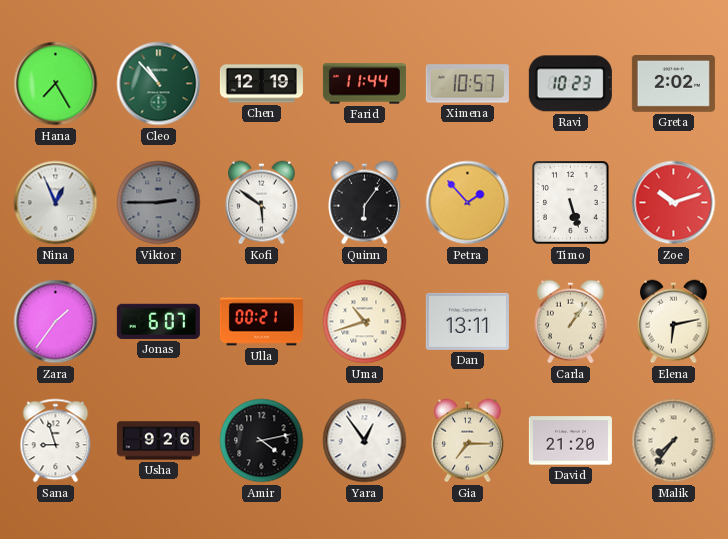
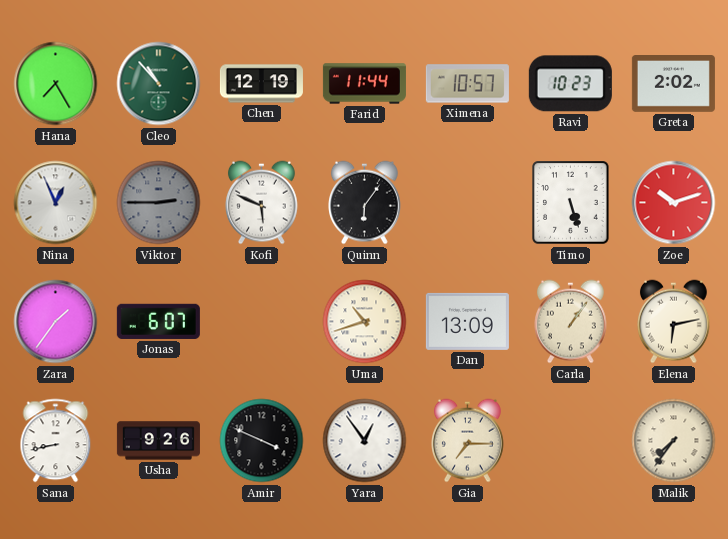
Kofi: 5:51 -> 5:49 (262, 203)
Petra: 1:53 -> none (468, 203)
Ulla: 00:21 -> none (261, 322)
Dan: 13:11 -> 13:09 (467, 321)
Sana: 8:57 -> 8:43 (56, 441)
Amir: 4:13 -> 3:49 (262, 441)
David: 21:20 -> none (570, 441)
